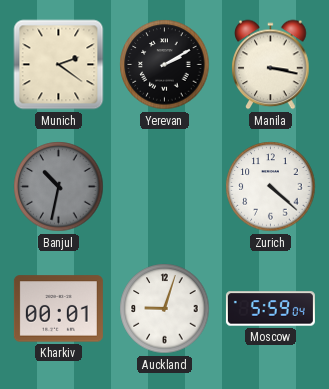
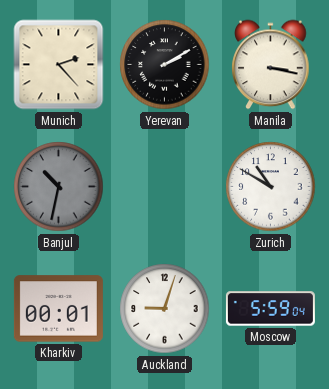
Munich: 2:21 -> 2:23 (59, 65)
Zurich: 4:22 -> 10:50 (271, 187)
